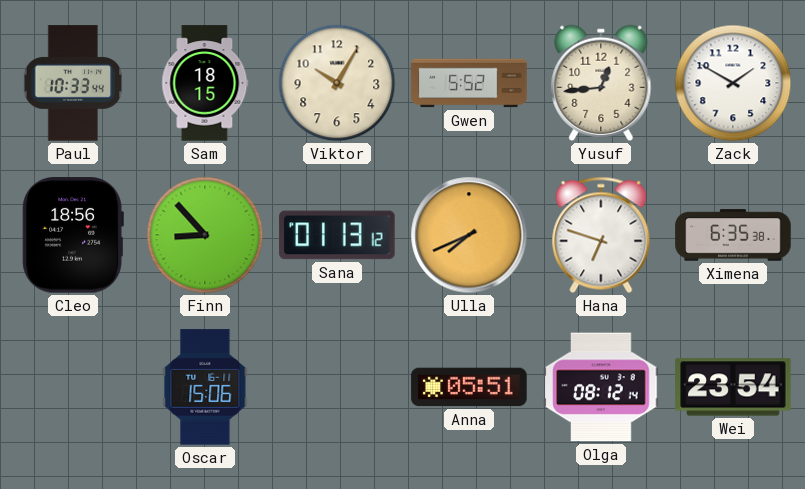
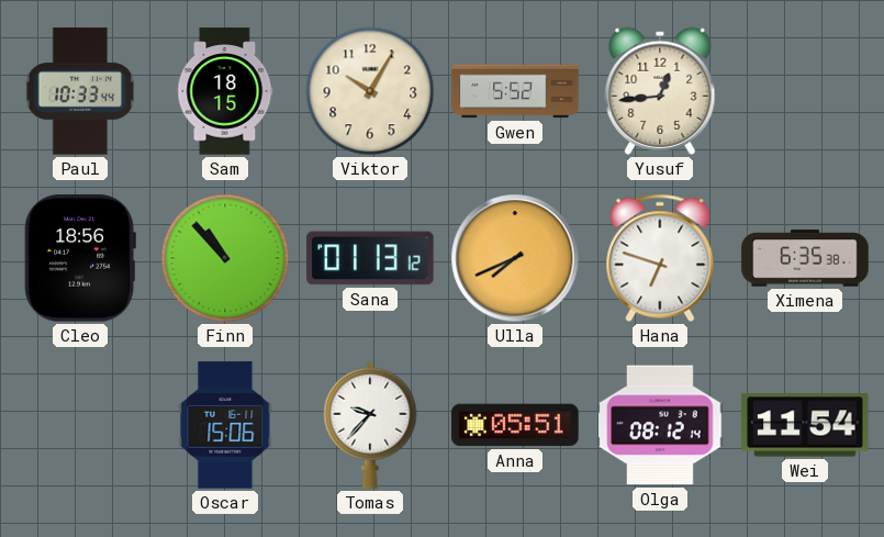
Zack: 1:50 -> none (733, 83)
Finn: 8:53 -> 10:53 (225, 258)
Tomas: none -> 9:37 (370, 425)
Wei: 23:54 -> 11:54 (805, 425)
